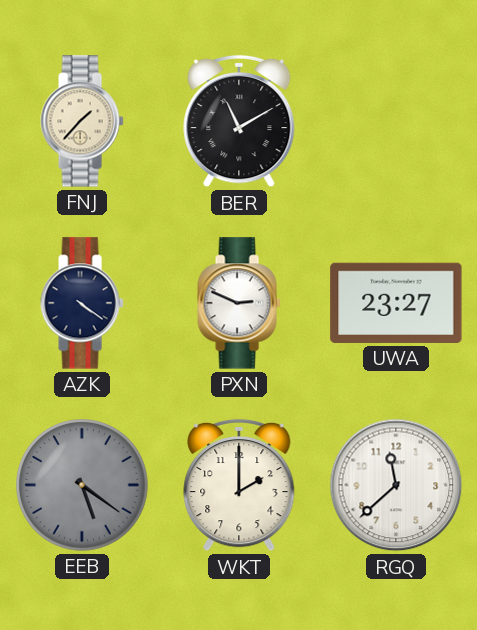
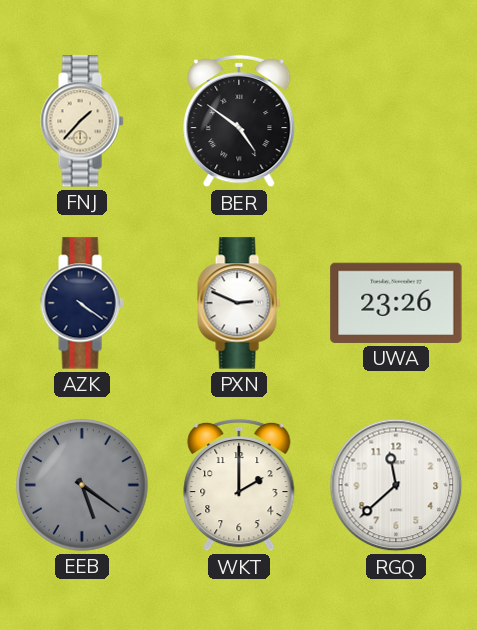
BER: 11:10 -> 4:51 (239, 121)
UWA: 23:27 -> 23:26 (396, 303)
